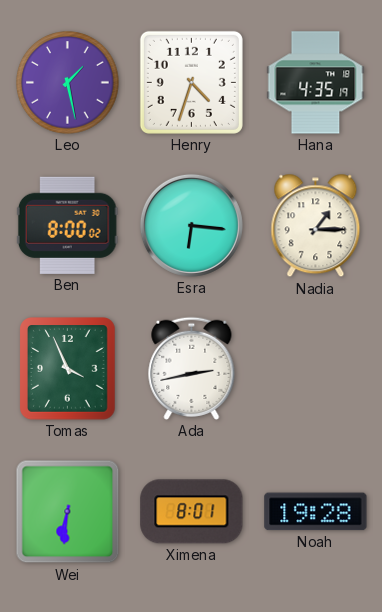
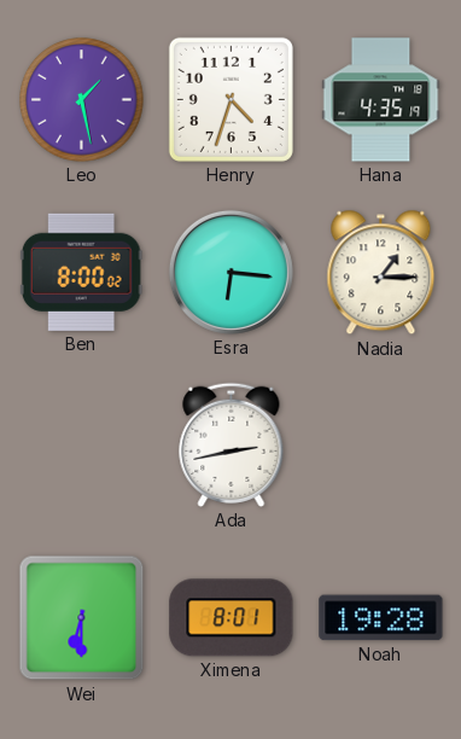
Tomas: 3:56 -> none (68, 369)
Wei: 6:31 -> 6:30 (82, 618)
